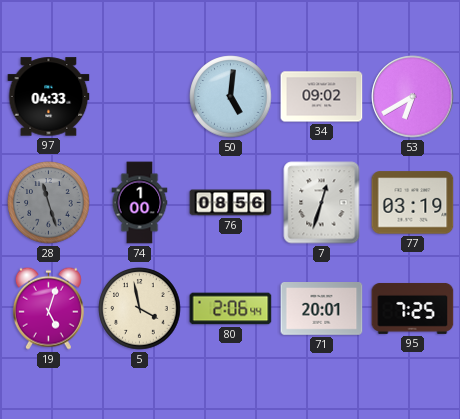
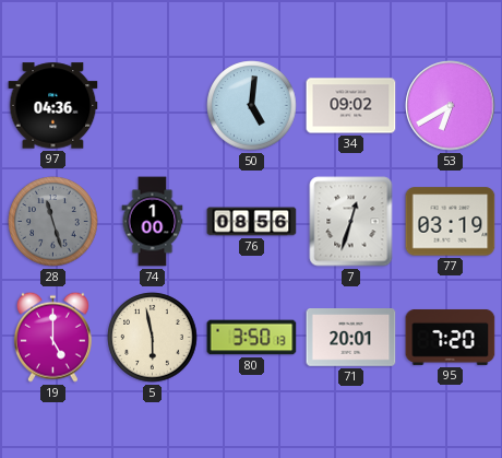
97: 04:33 -> 04:36 (53, 106)
19: 5:03 -> 5:00 (52, 337)
5: 3:58 -> 5:58 (153, 338)
80: 2:06 -> 3:50 (252, 338)
95: 7:25 -> 7:20 (451, 337)
